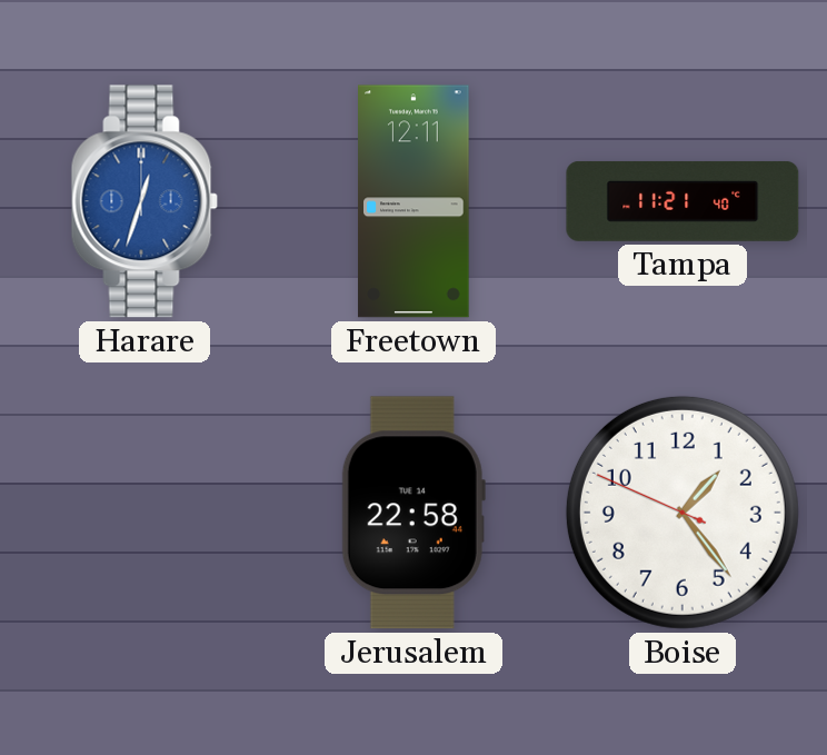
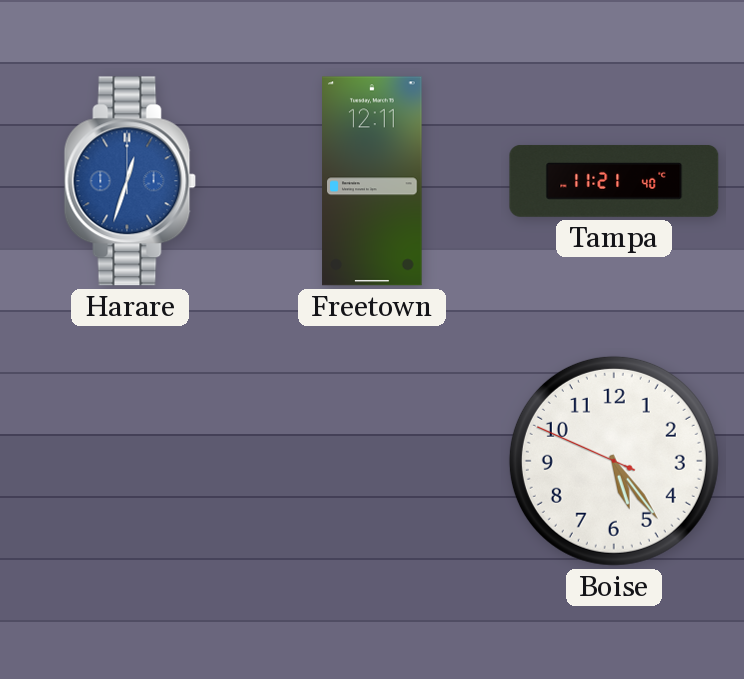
Jerusalem: 22:58 -> none (413, 513)
Boise: 1:23 -> 5:23 (614, 461)
